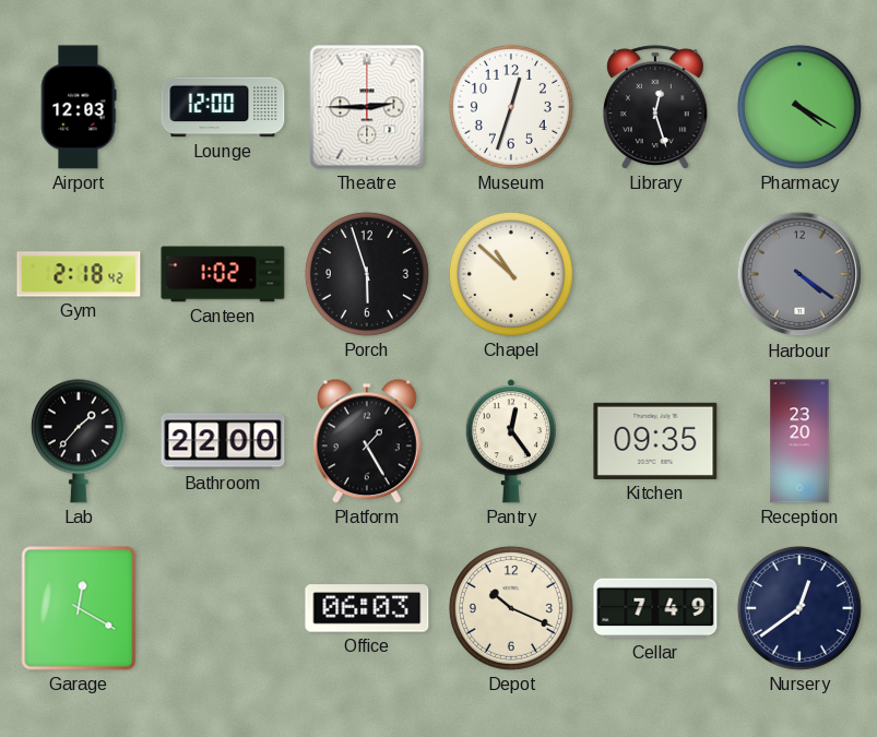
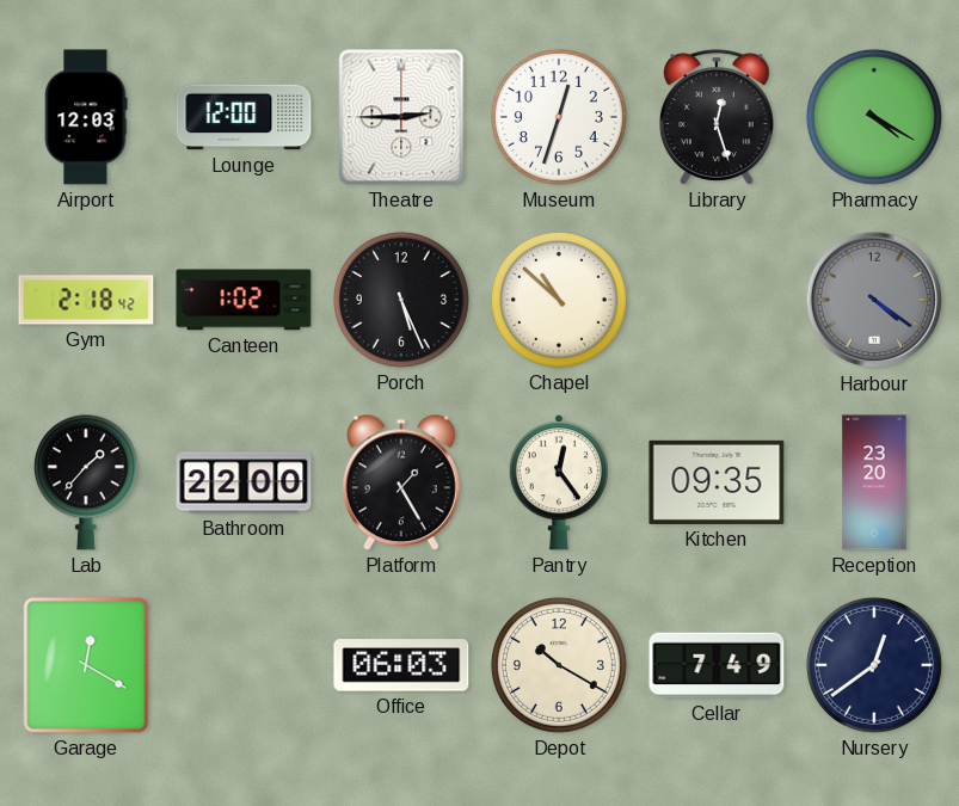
Porch: 5:57 -> 5:26 (401, 300)
Depot: 10:19 -> 10:20 (559, 665)
